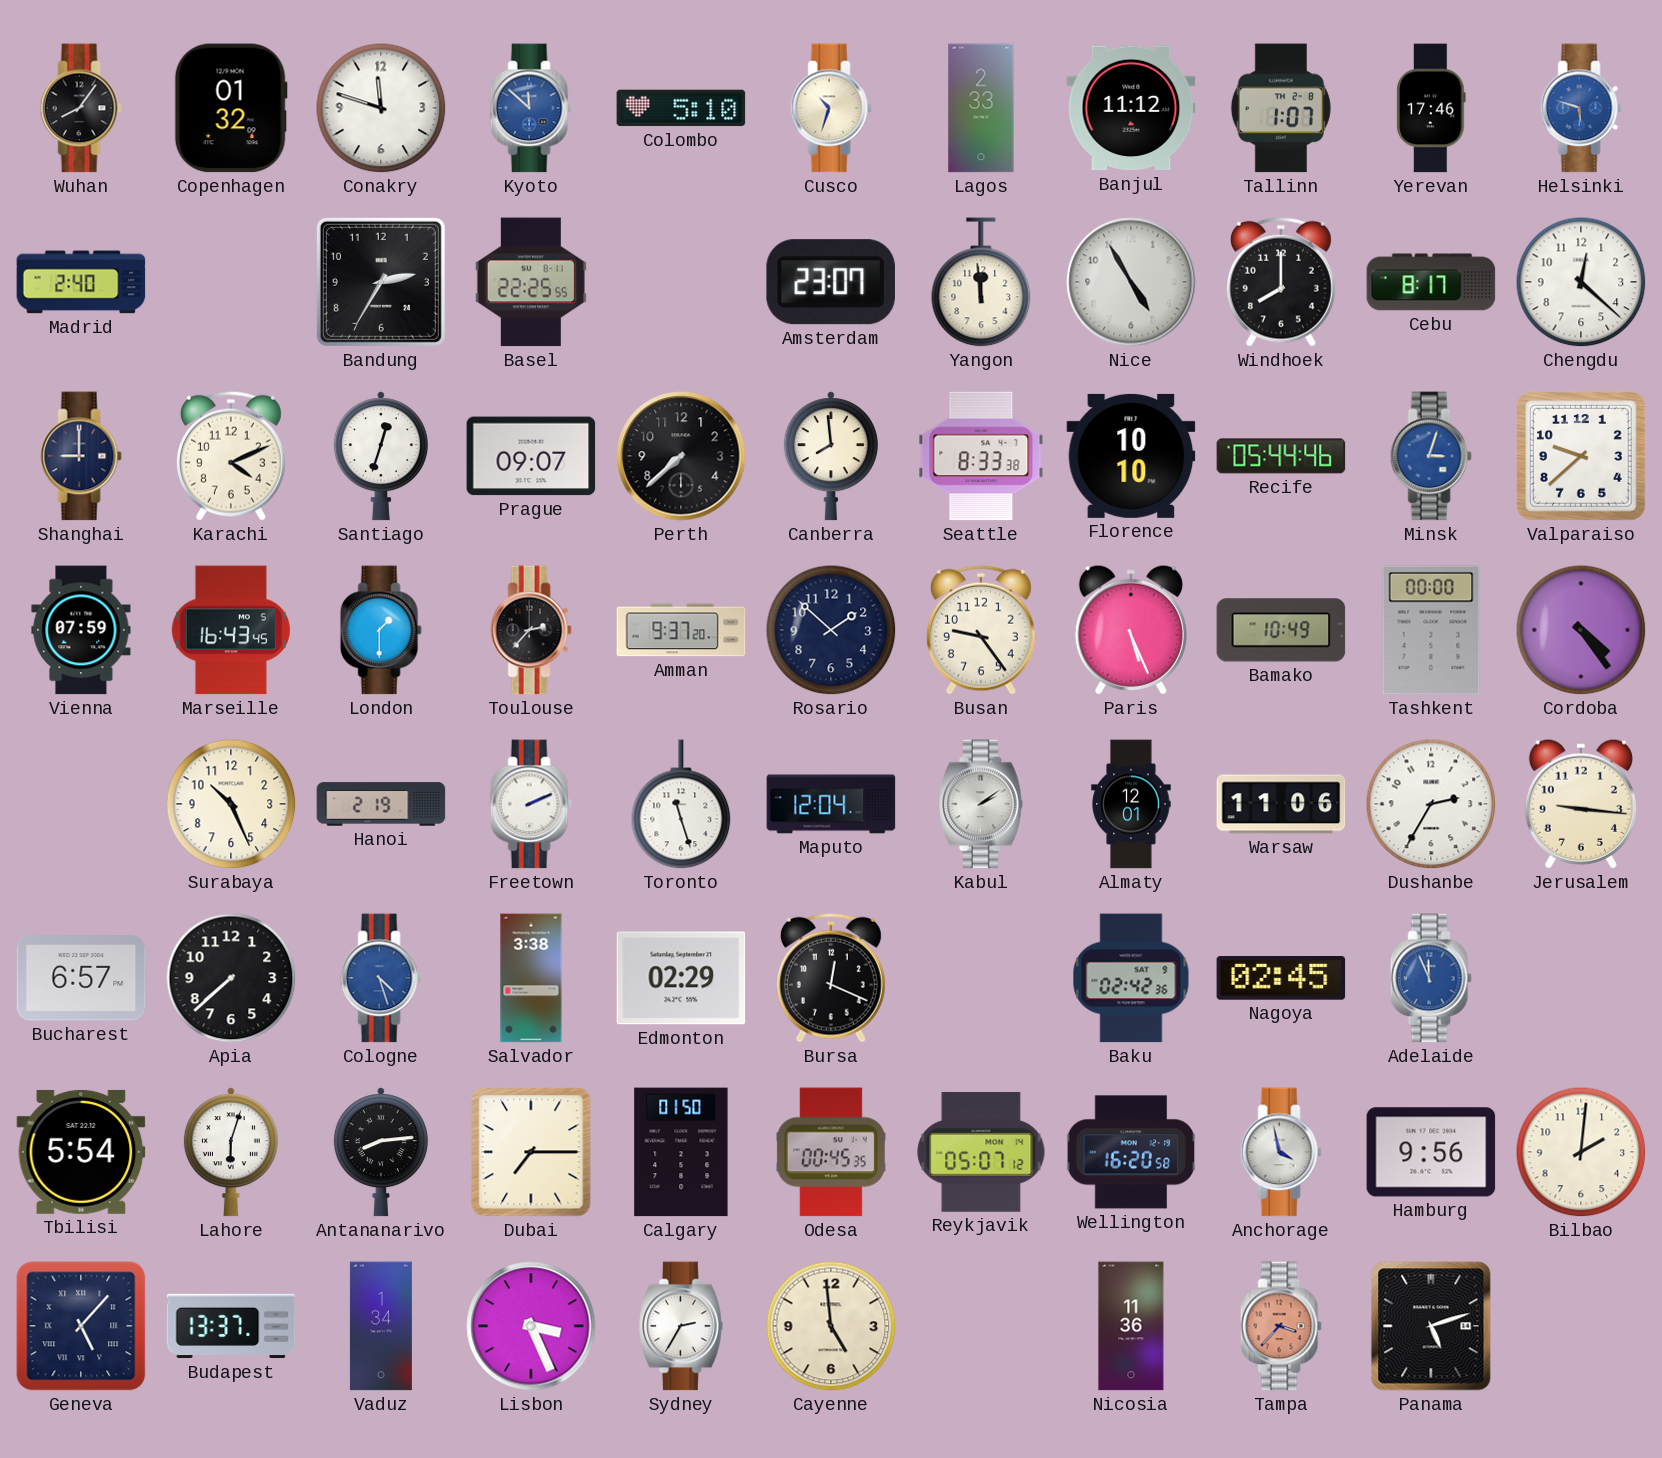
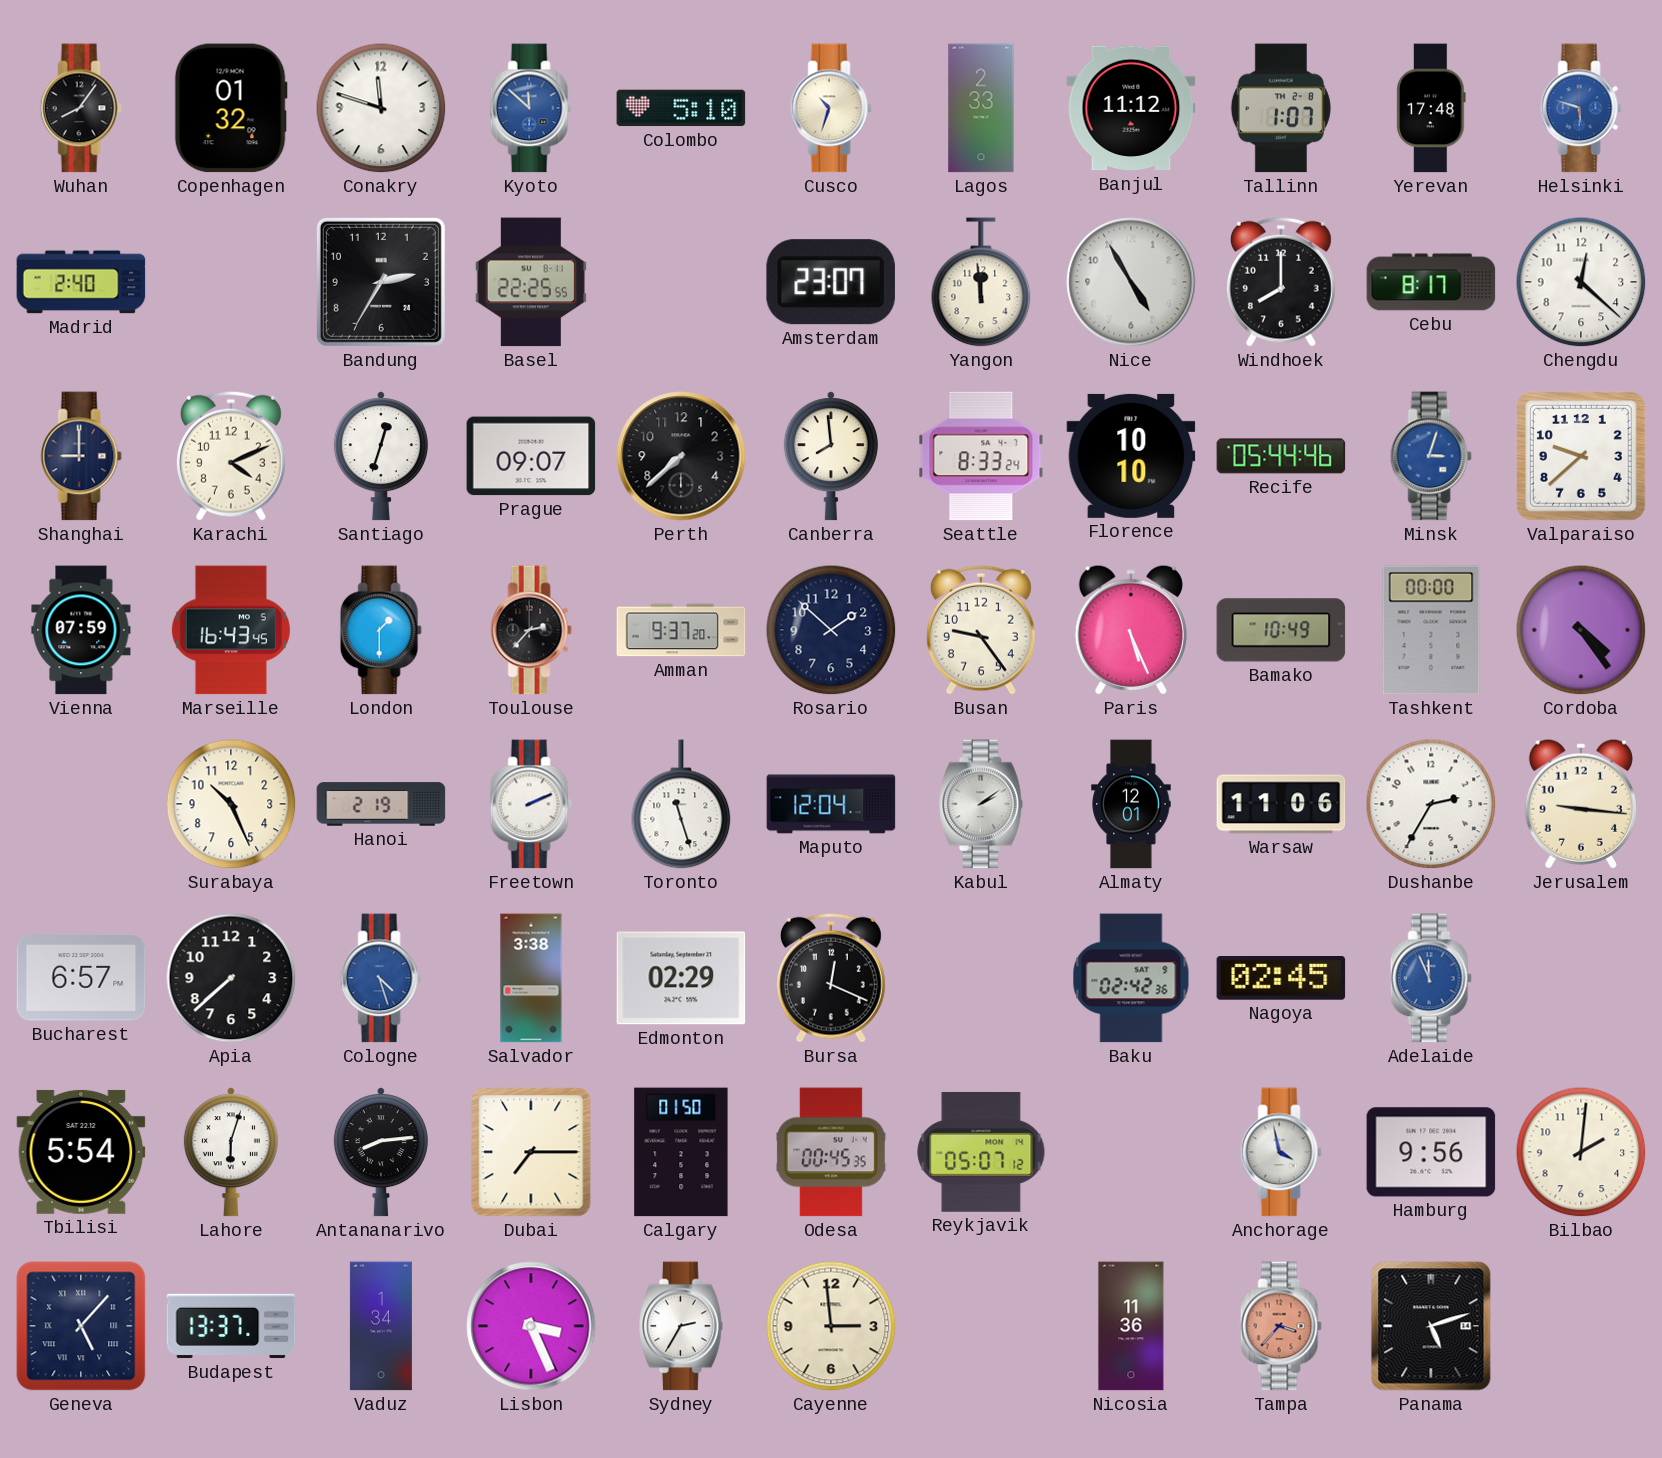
Yerevan: 17:46 -> 17:48 (1431, 108)
Seattle: 8:33:38 -> 8:33:24 (981, 456)
Wellington: 16:20 -> none (1131, 1152)
Cayenne: 4:59 -> 2:59 (831, 1326)
